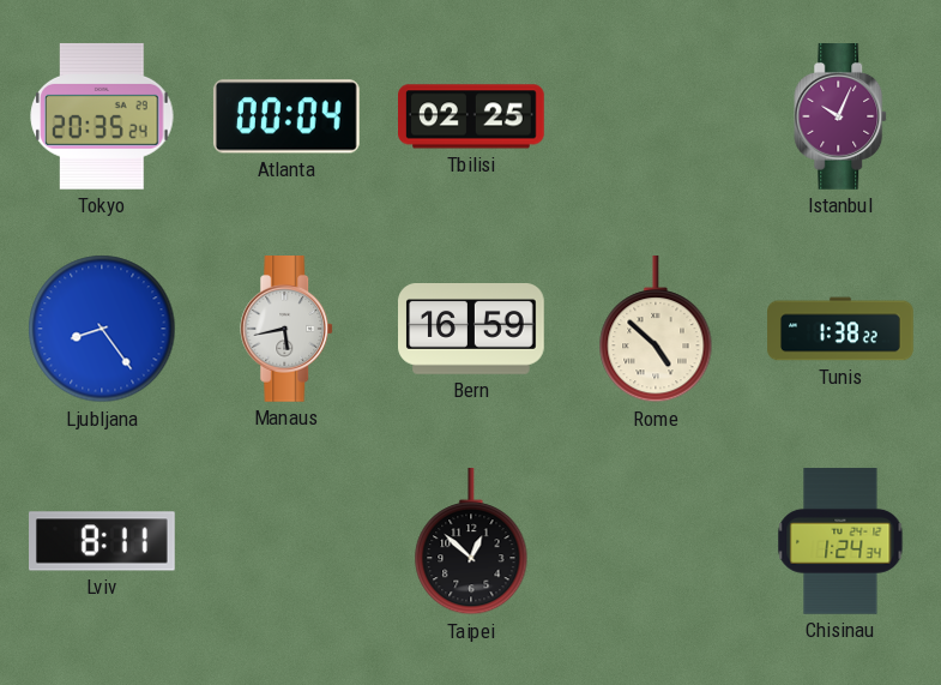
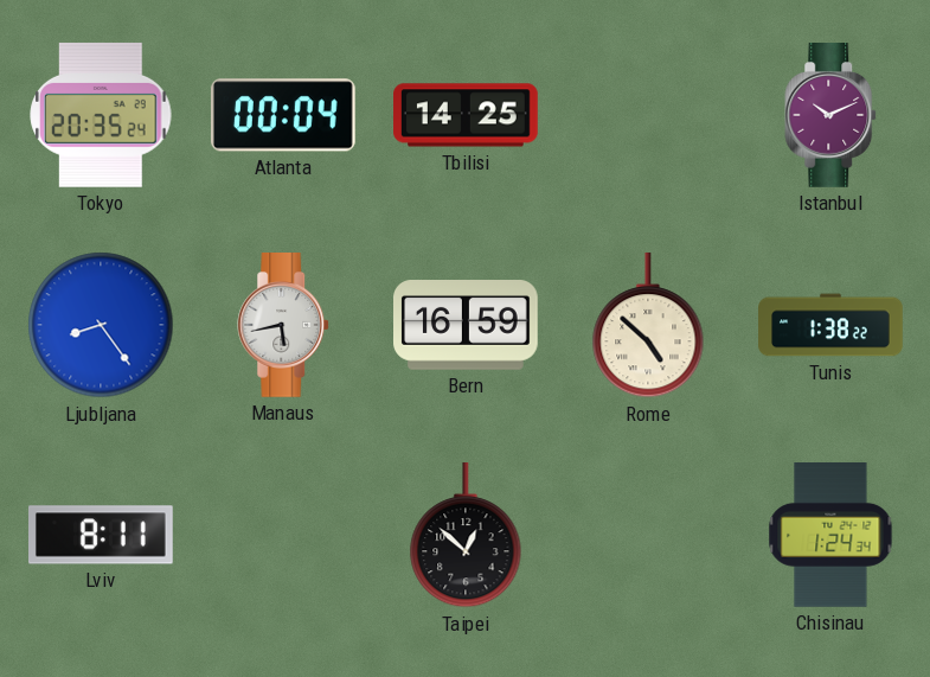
Tbilisi: 02:25 -> 14:25 (467, 115)
Istanbul: 10:04 -> 10:11 (832, 116)
